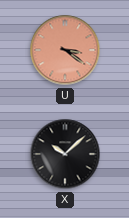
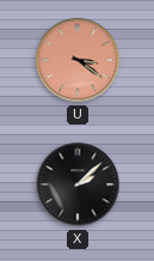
X: 10:08 -> 2:08 (78, 184)
